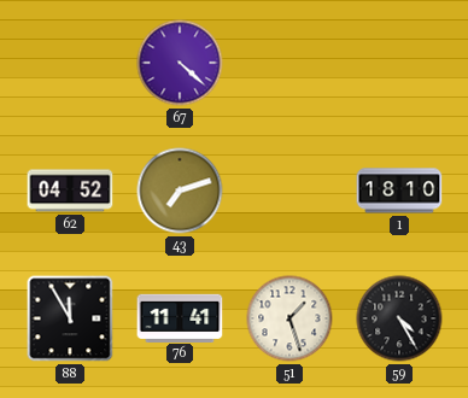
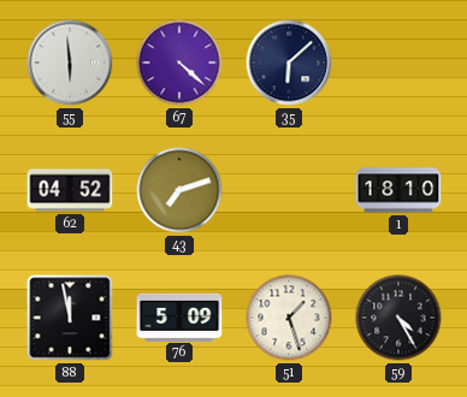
55: none -> 5:59 (70, 63)
35: none -> 6:08 (289, 63)
88: 11:55 -> 11:58 (70, 318)
76: 11:41 -> 5:09 (179, 316)
